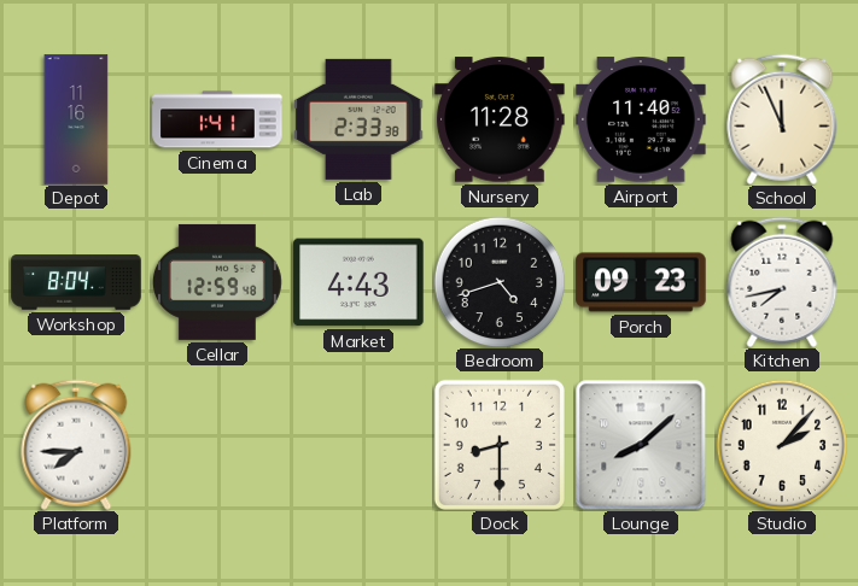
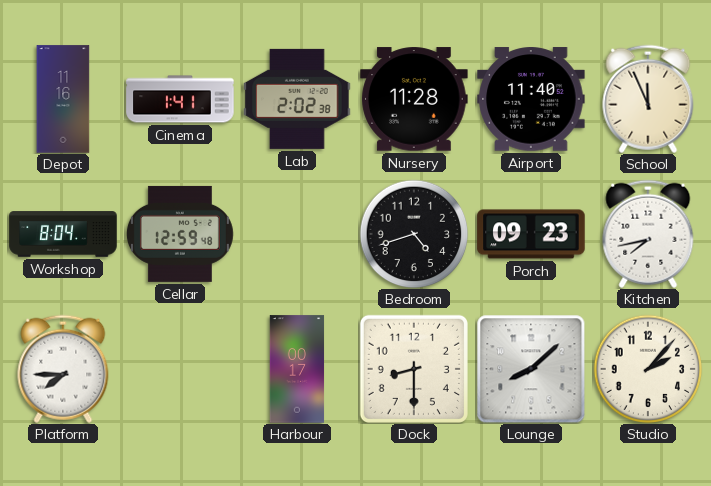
Lab: 2:33 -> 2:02 (297, 99)
Market: 4:43 -> none (358, 282)
Harbour: none -> 00:17 (297, 369)
